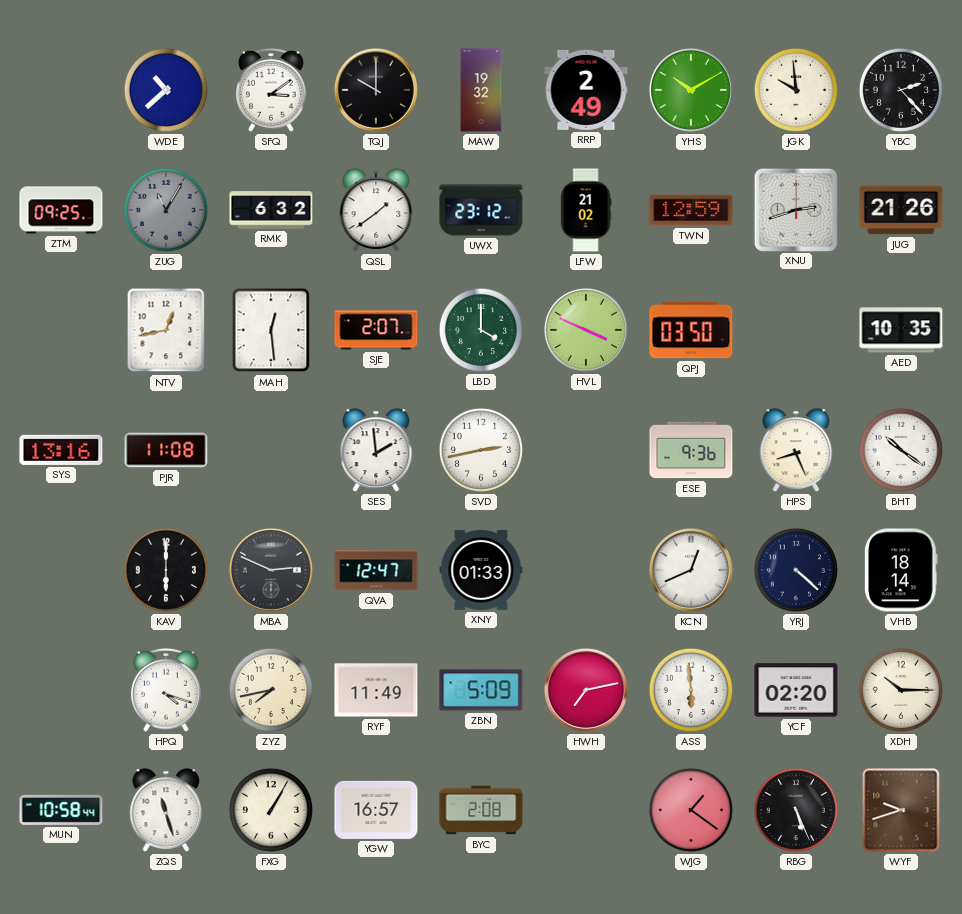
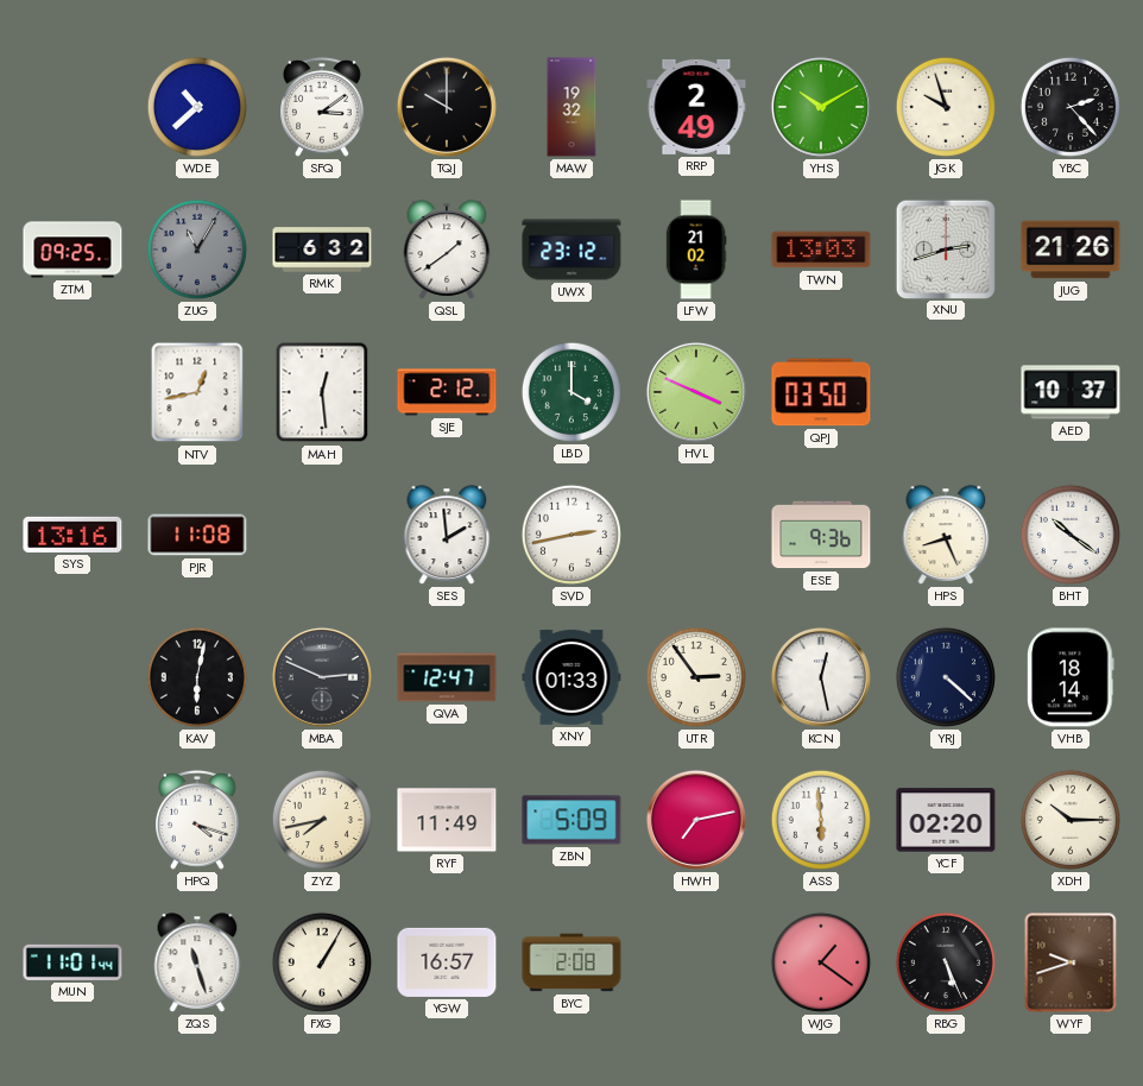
JGK: 9:59 -> 9:57 (946, 107)
TWN: 12:59 -> 13:03 (821, 250)
SJE: 2:07 -> 2:12 (447, 392)
AED: 10:35 -> 10:37 (1071, 392)
KAV: 6:00 -> 6:02 (197, 677)
UTR: none -> 2:54 (696, 677)
KCN: 12:41 -> 12:28 (821, 677)
MUN: 10:58 -> 11:01 (72, 962)
